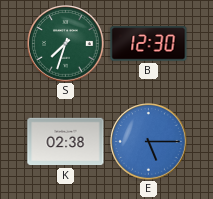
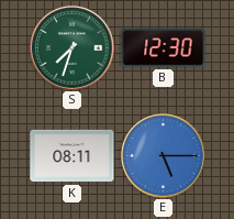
K: 02:38 -> 08:11 (73, 156)
